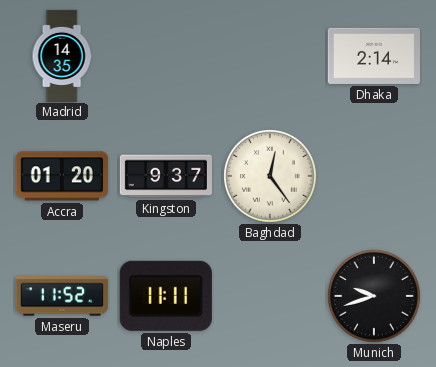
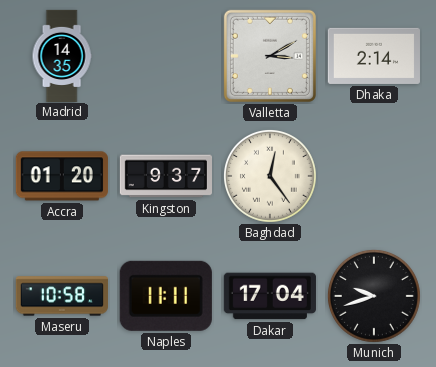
Valletta: none -> 3:10 (270, 56)
Maseru: 11:52 -> 10:58 (62, 296)
Dakar: none -> 17:04 (270, 296)
